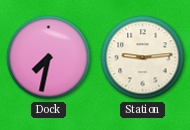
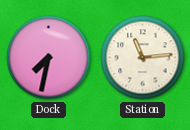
Station: 9:14 -> 11:14 (143, 58)
